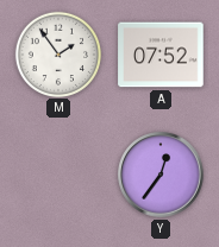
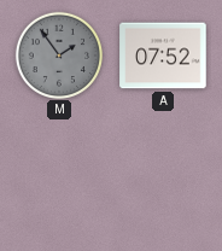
M dial: white -> grey (58, 54)
Y: 12:36 -> none (161, 175)
